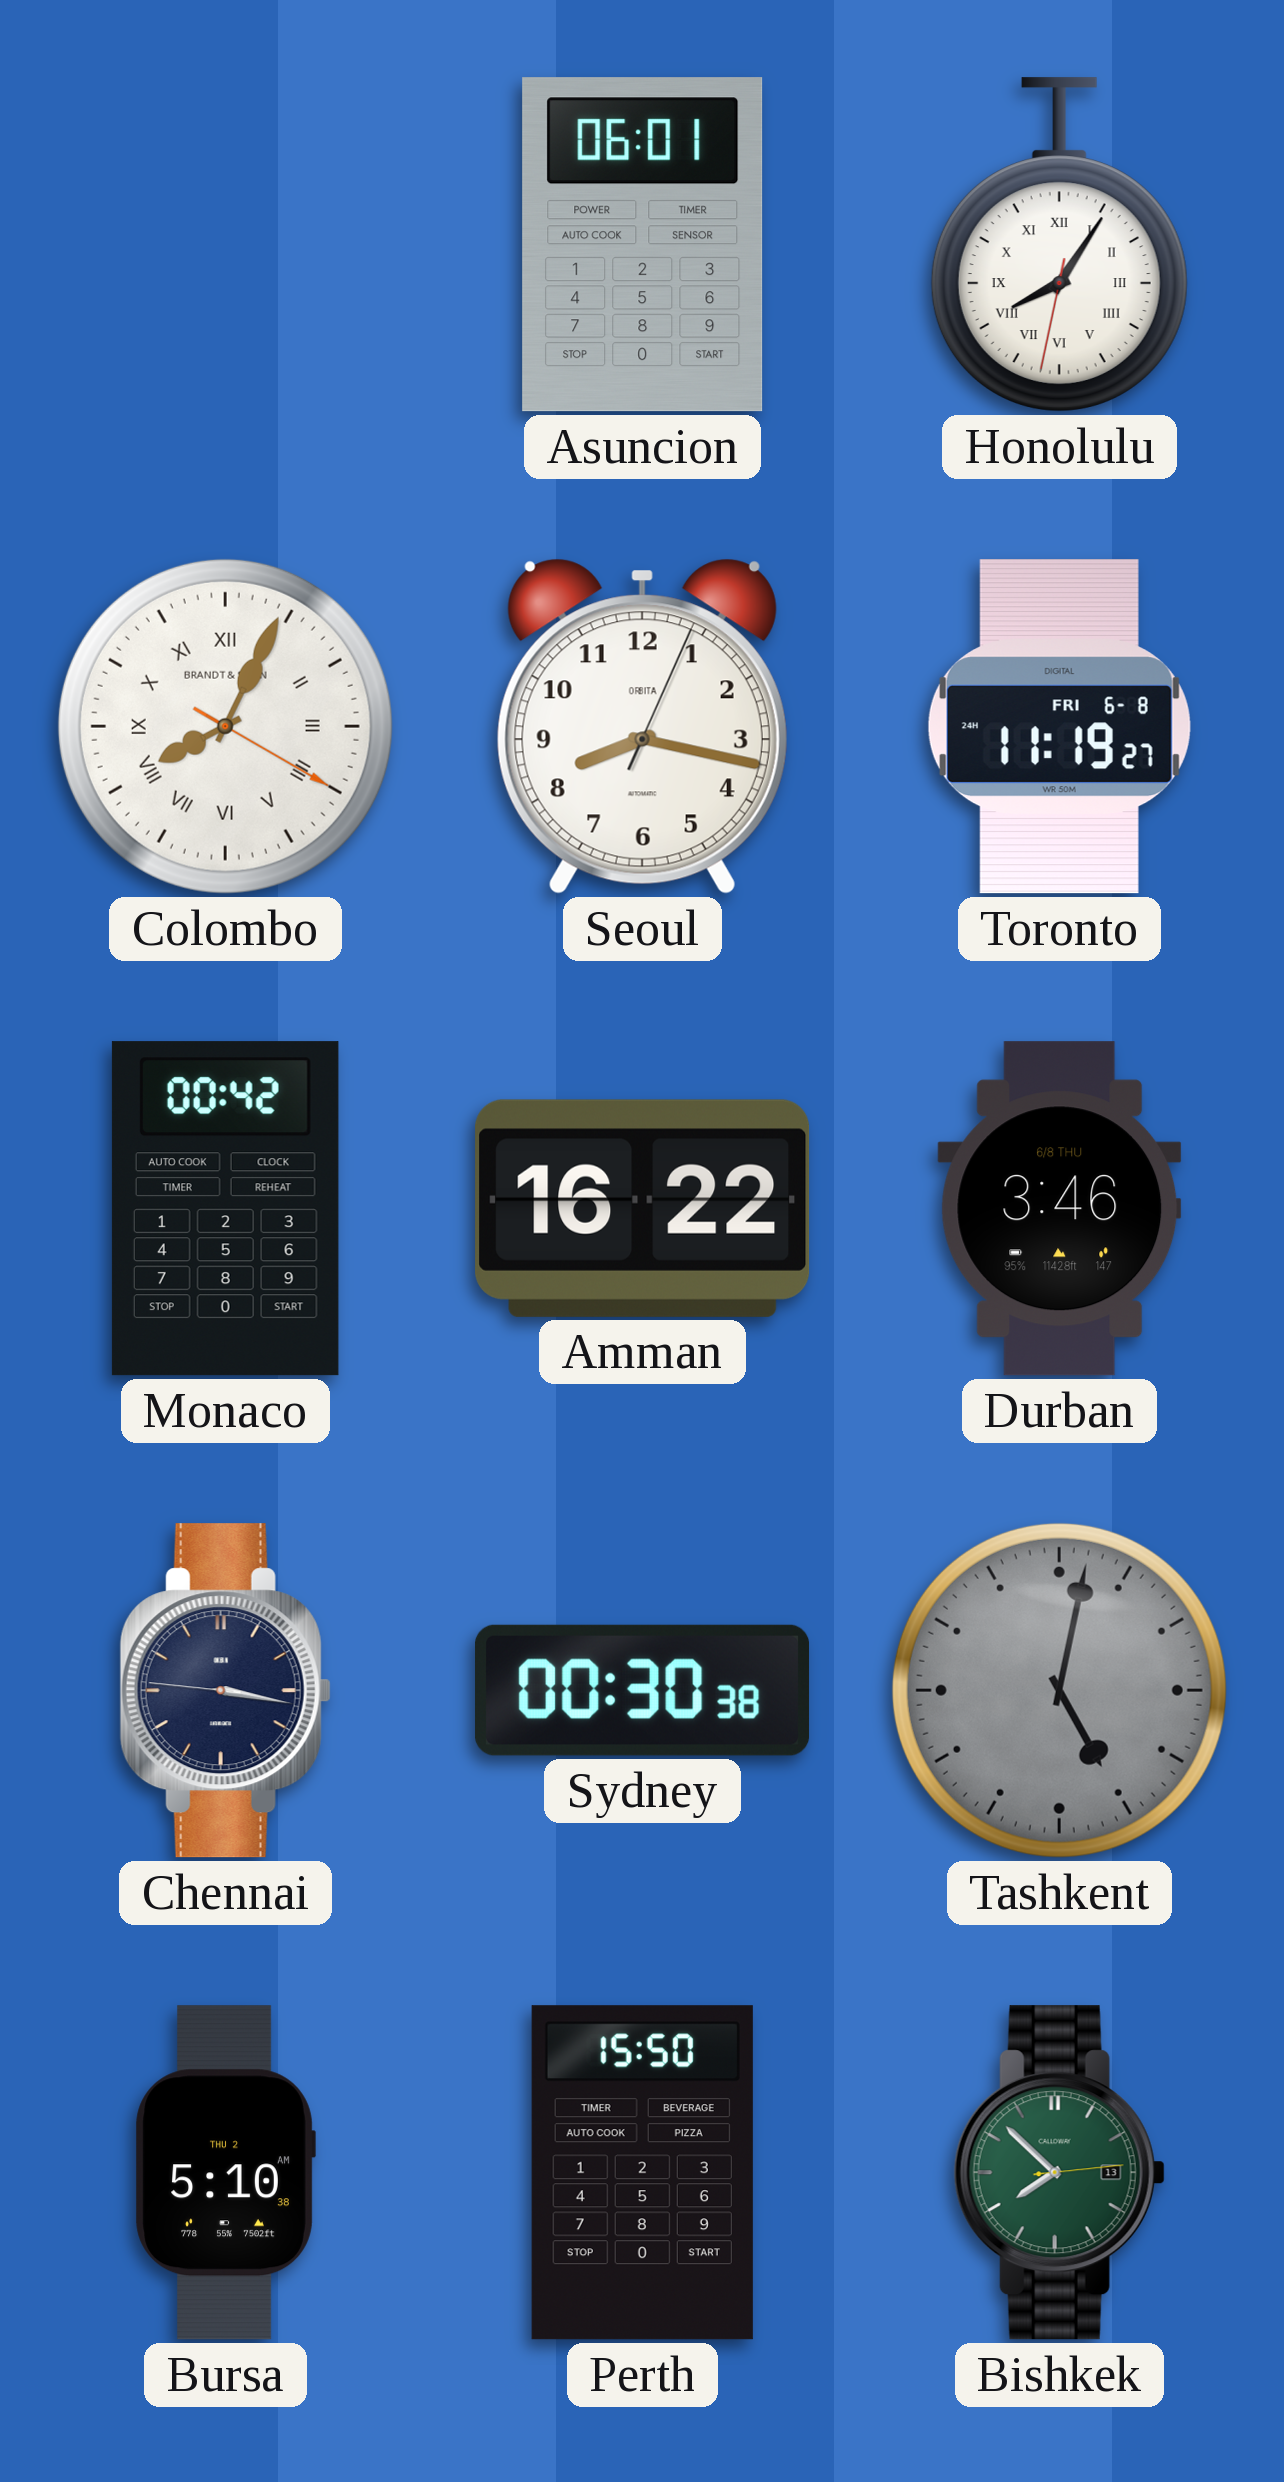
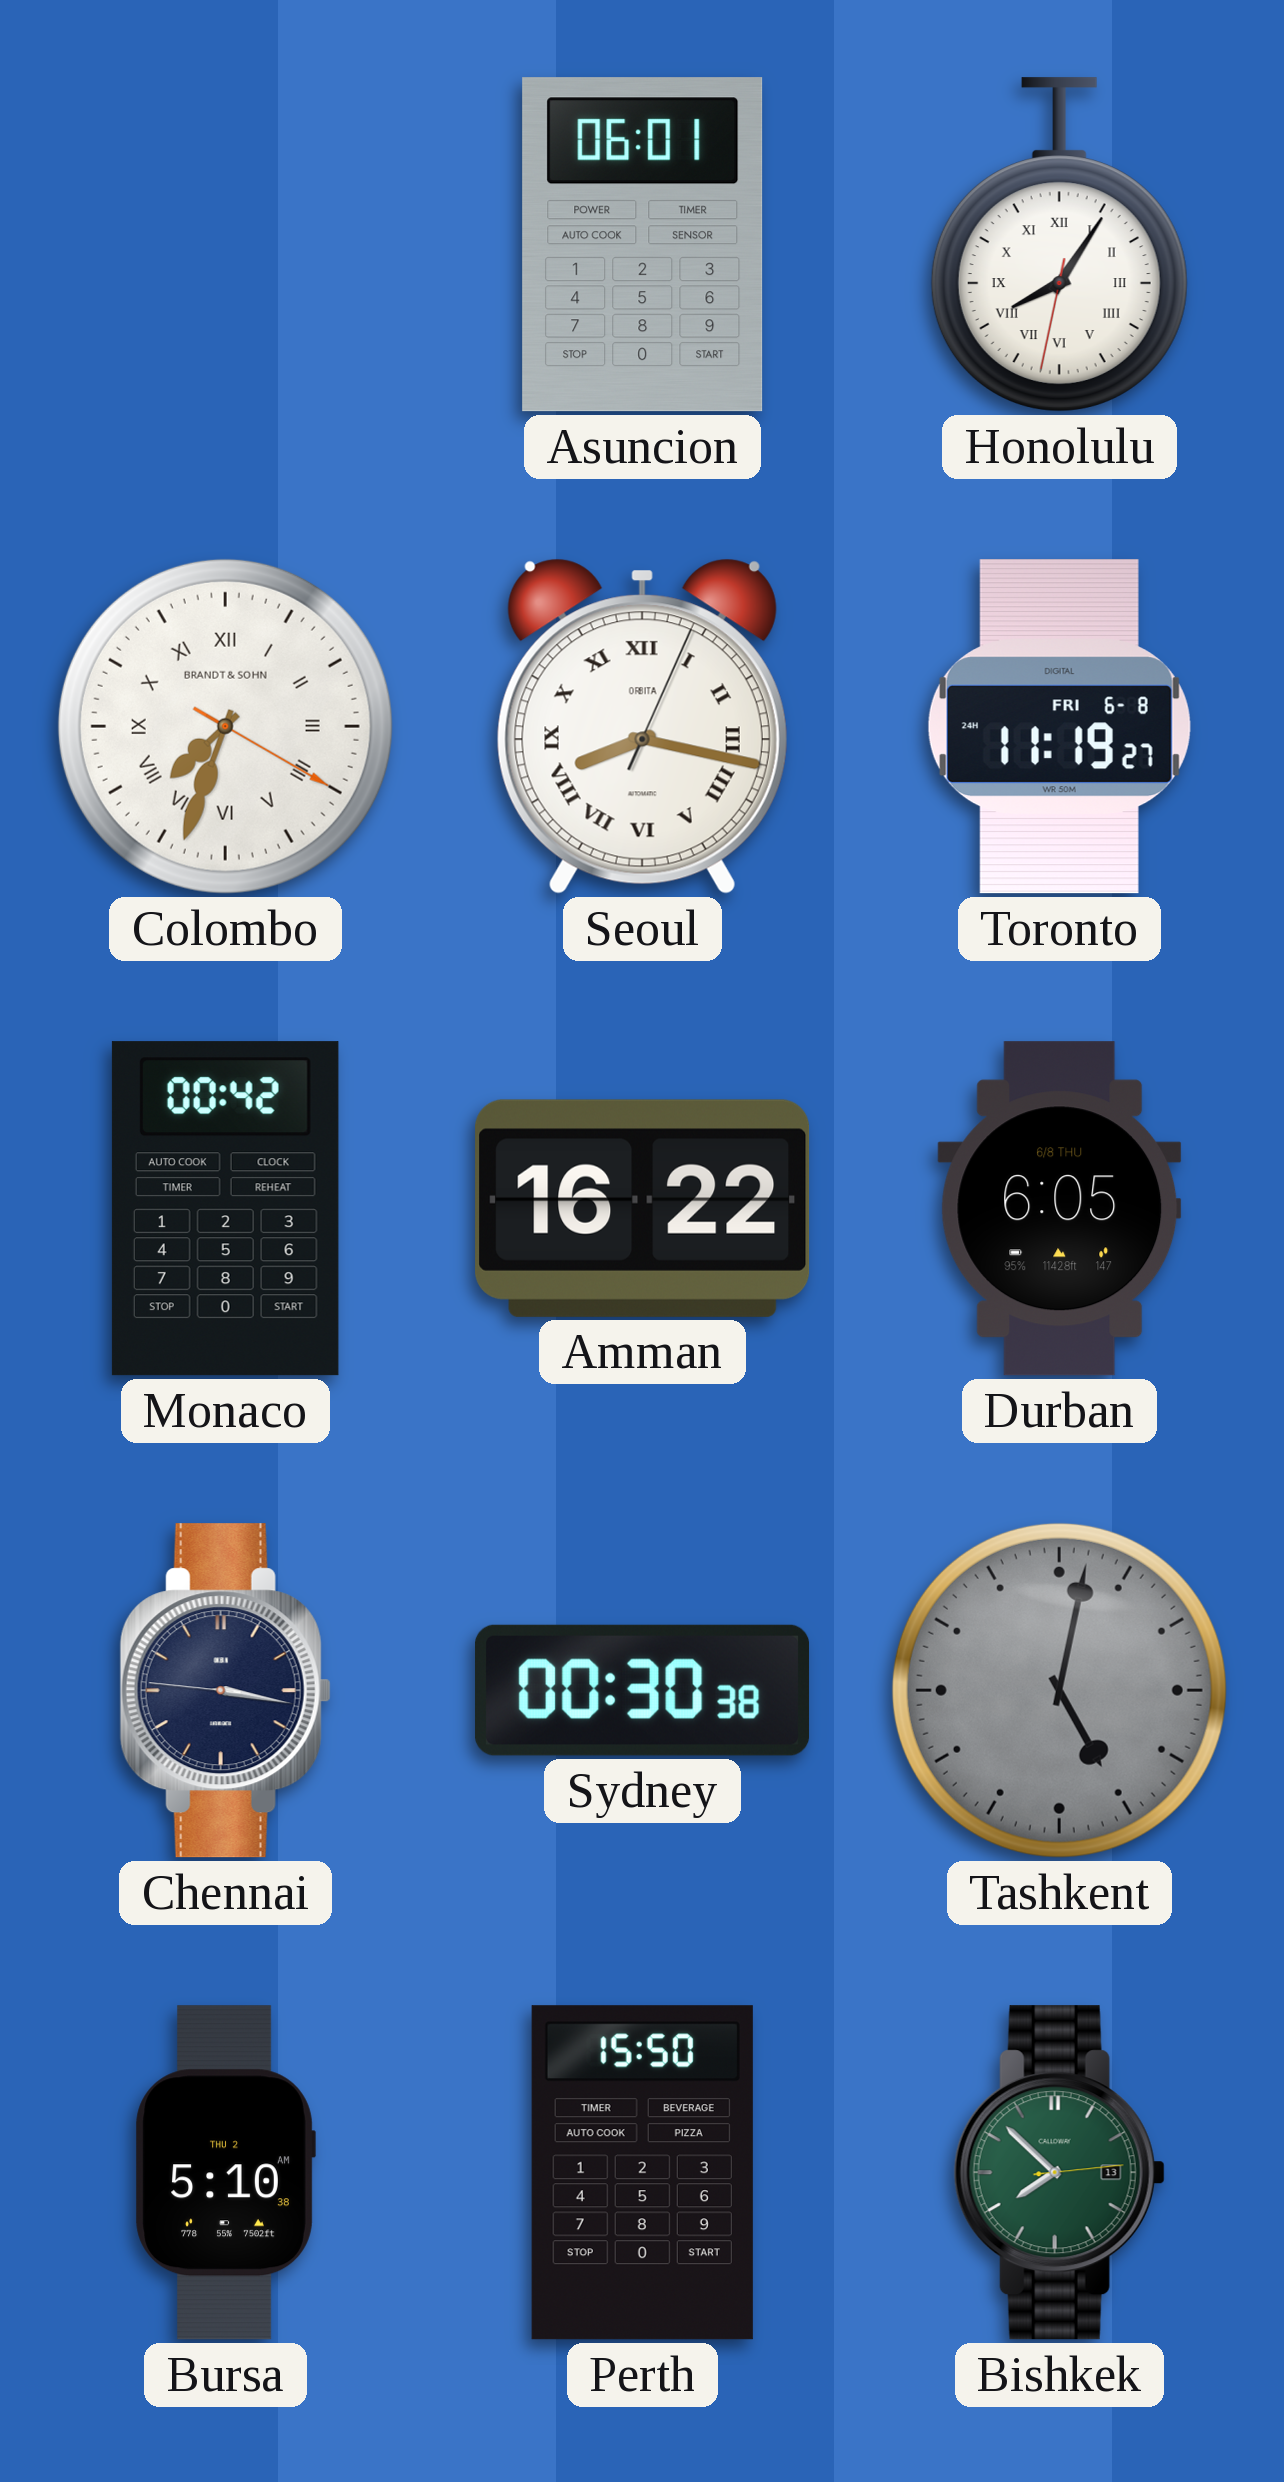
Colombo: 8:04 -> 7:33 (225, 726)
Seoul numerals: Arabic -> Roman (642, 726)
Durban: 3:46 -> 6:05 (1060, 1209)
